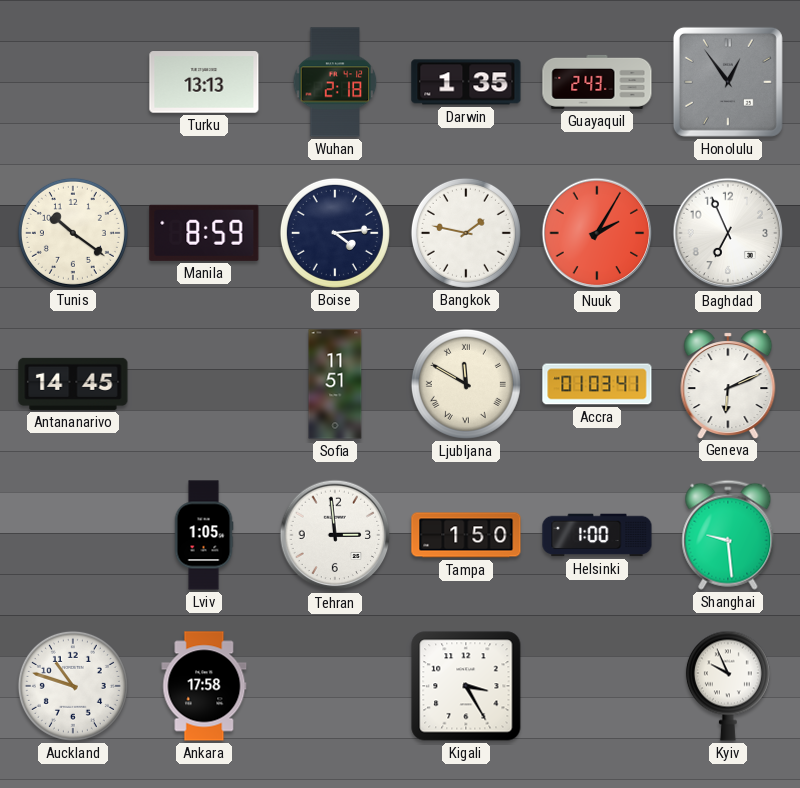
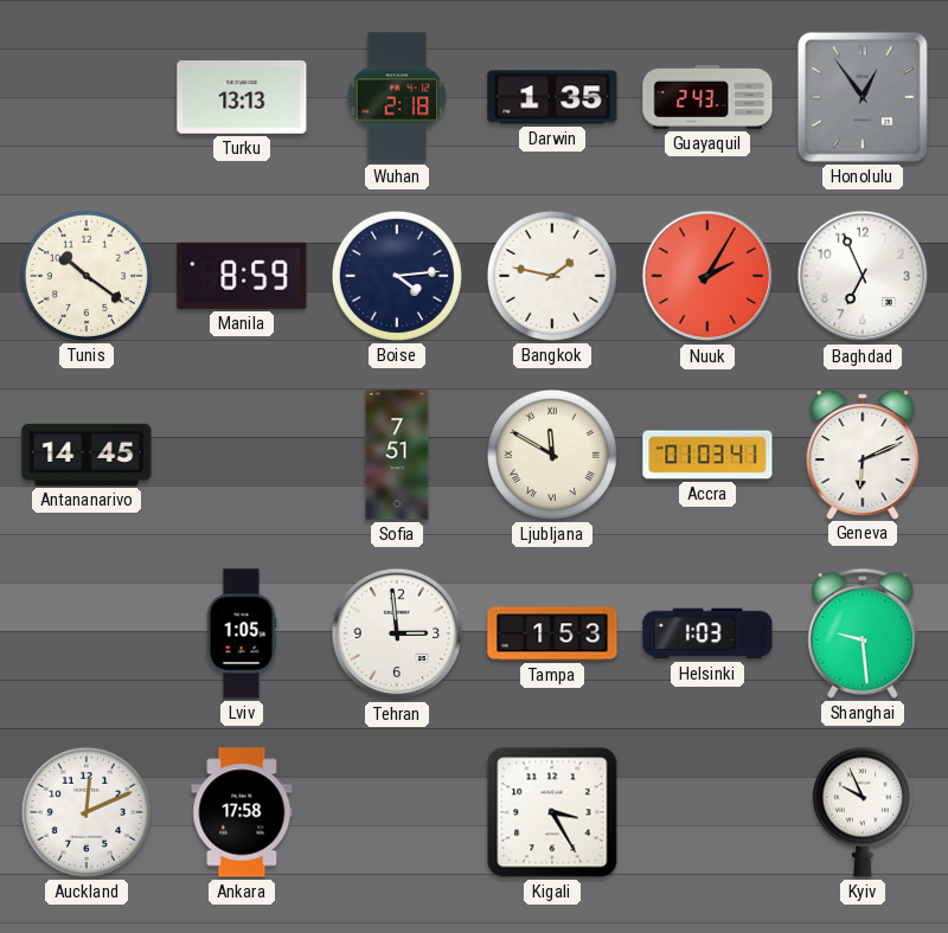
Sofia: 11:51 -> 7:51 (397, 455)
Tampa: 1:50 -> 1:53 (552, 633)
Helsinki: 1:00 -> 1:03 (707, 633)
Auckland: 10:48 -> 12:11 (87, 812)
